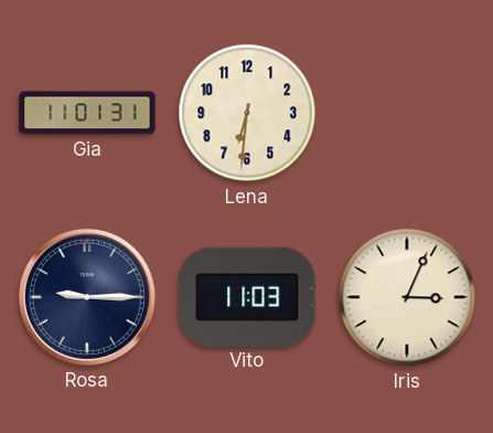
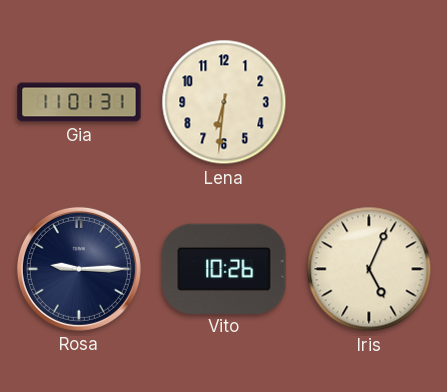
Vito: 11:03 -> 10:26 (224, 268)
Iris: 3:04 -> 5:04 (369, 269)
